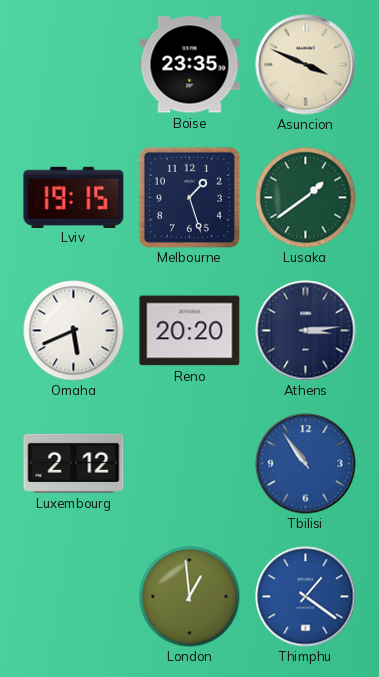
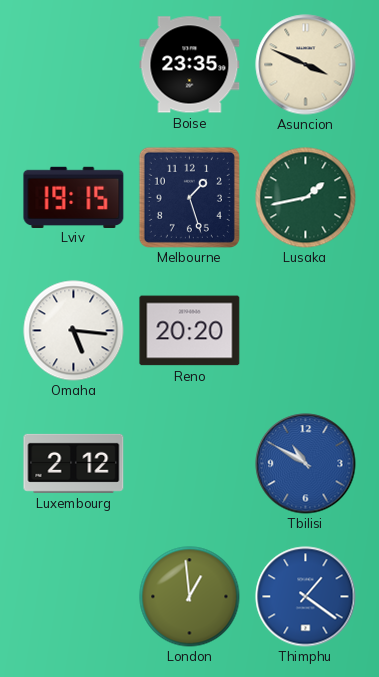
Lusaka: 1:39 -> 1:43 (306, 198)
Omaha: 5:41 -> 5:16 (74, 331)
Athens: 3:14 -> none (306, 331)
Tbilisi: 10:54 -> 10:50 (306, 464)
